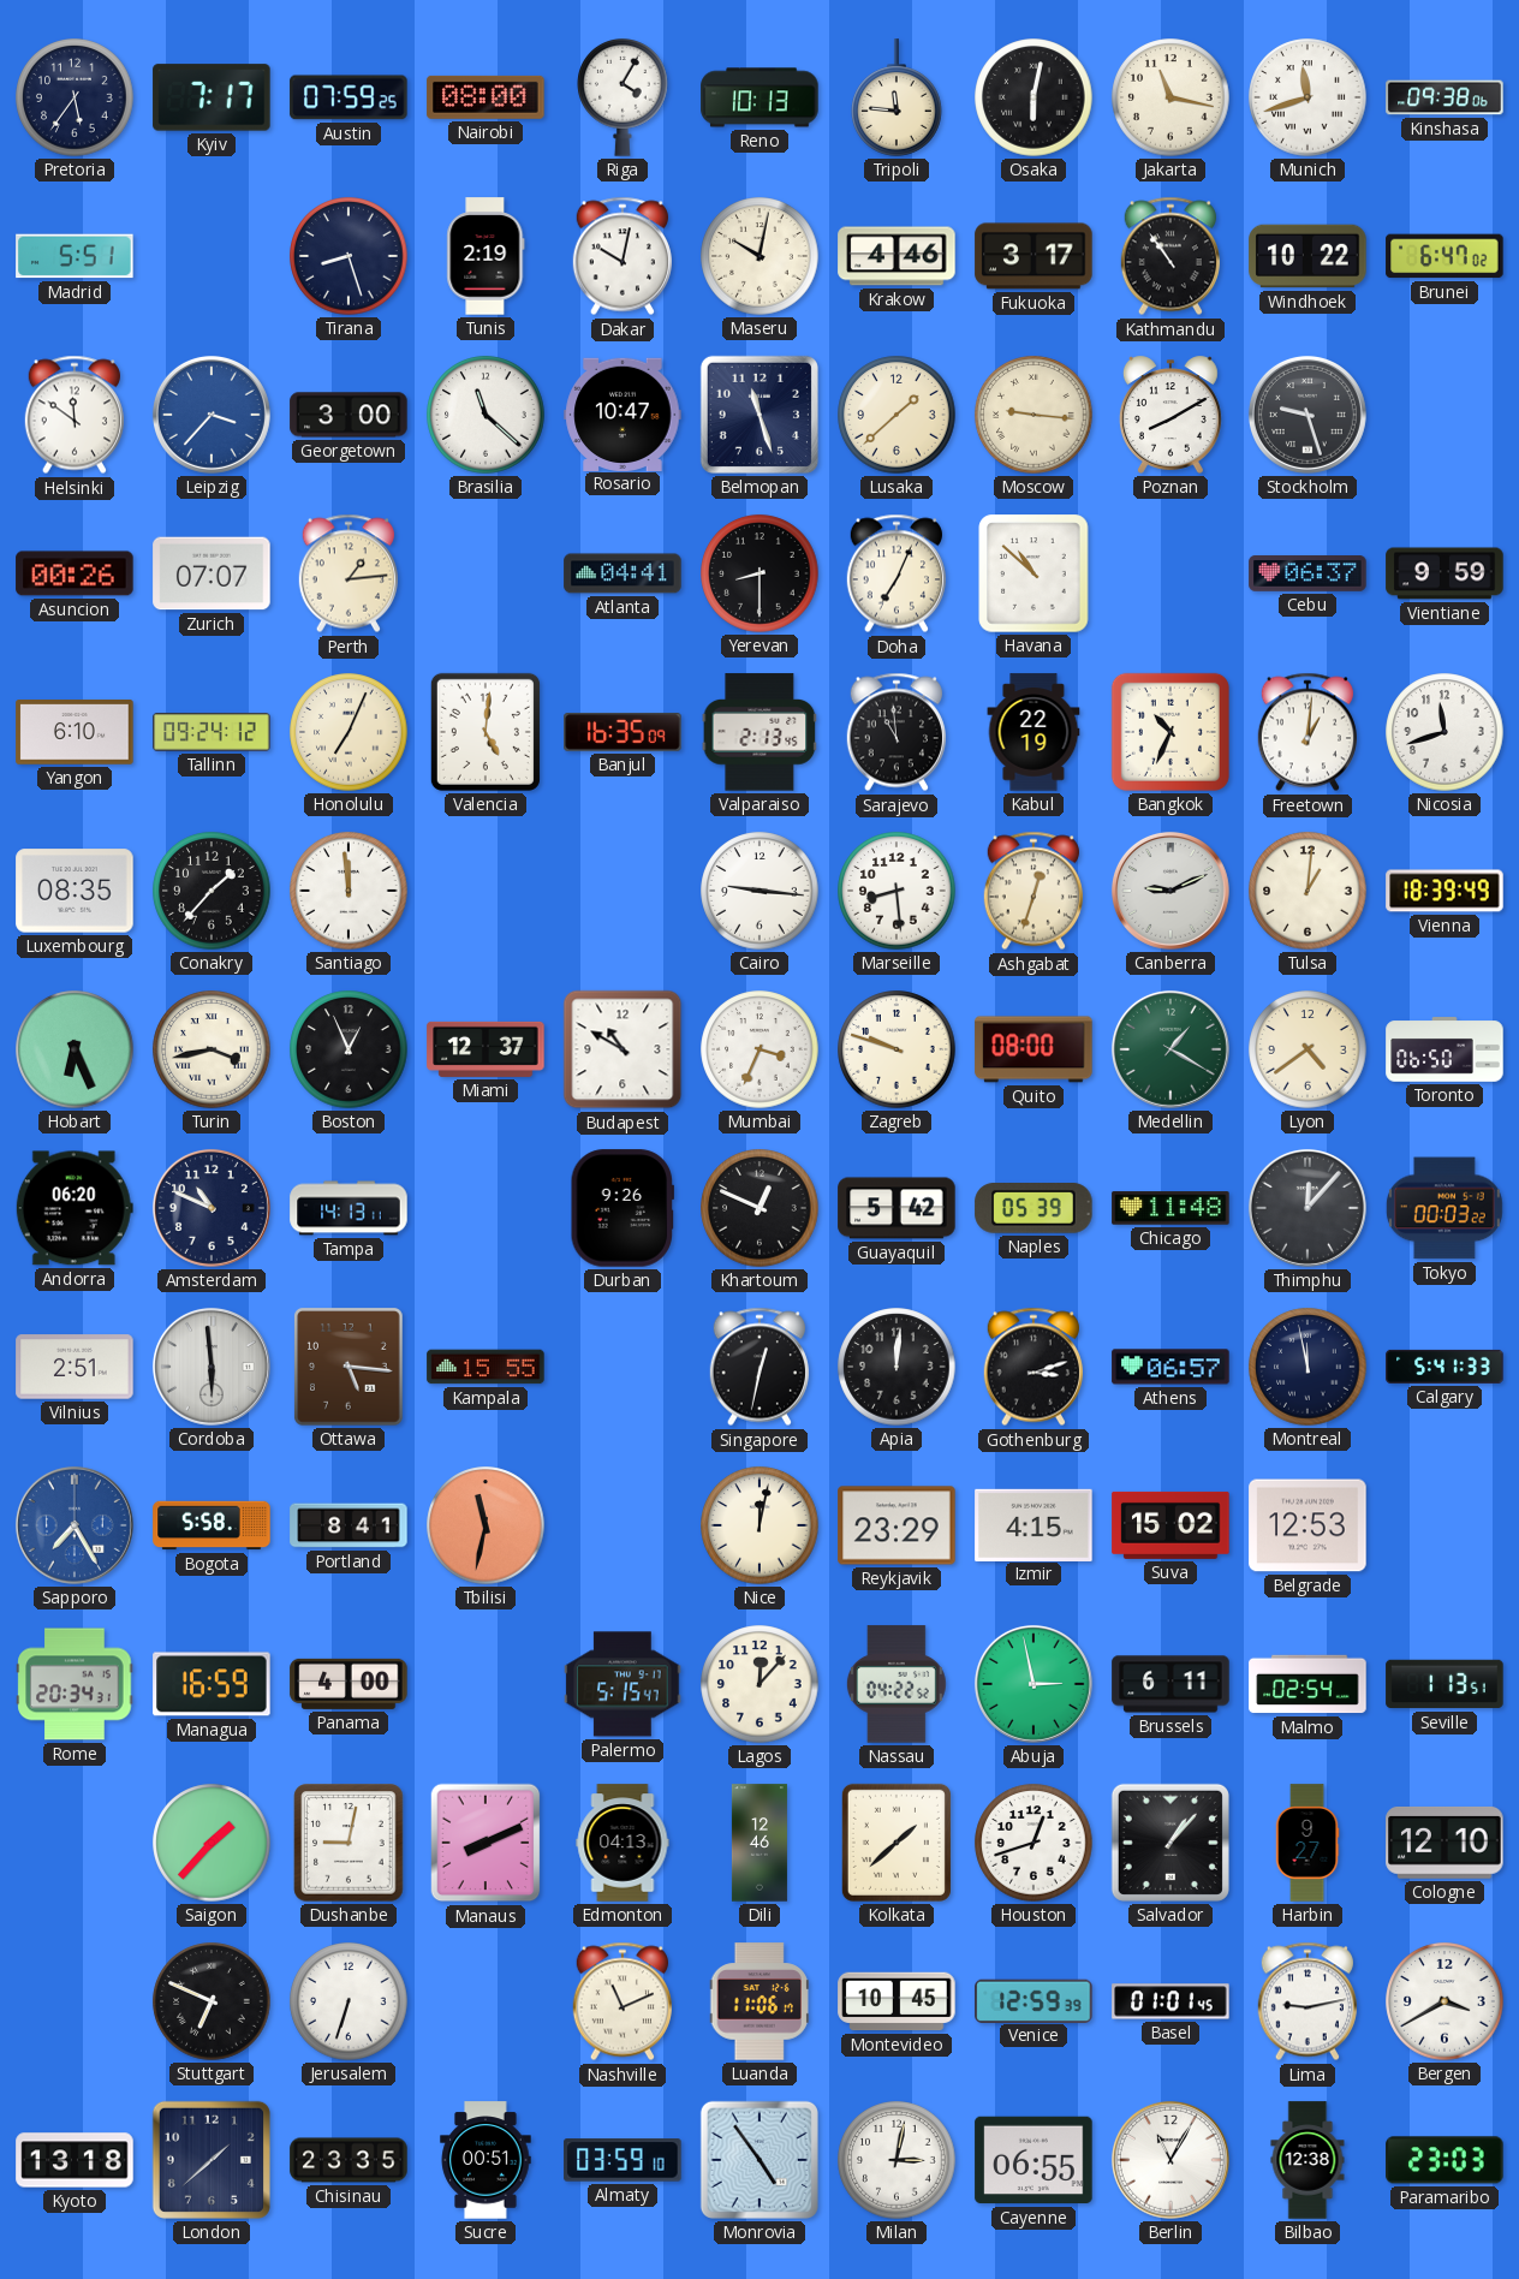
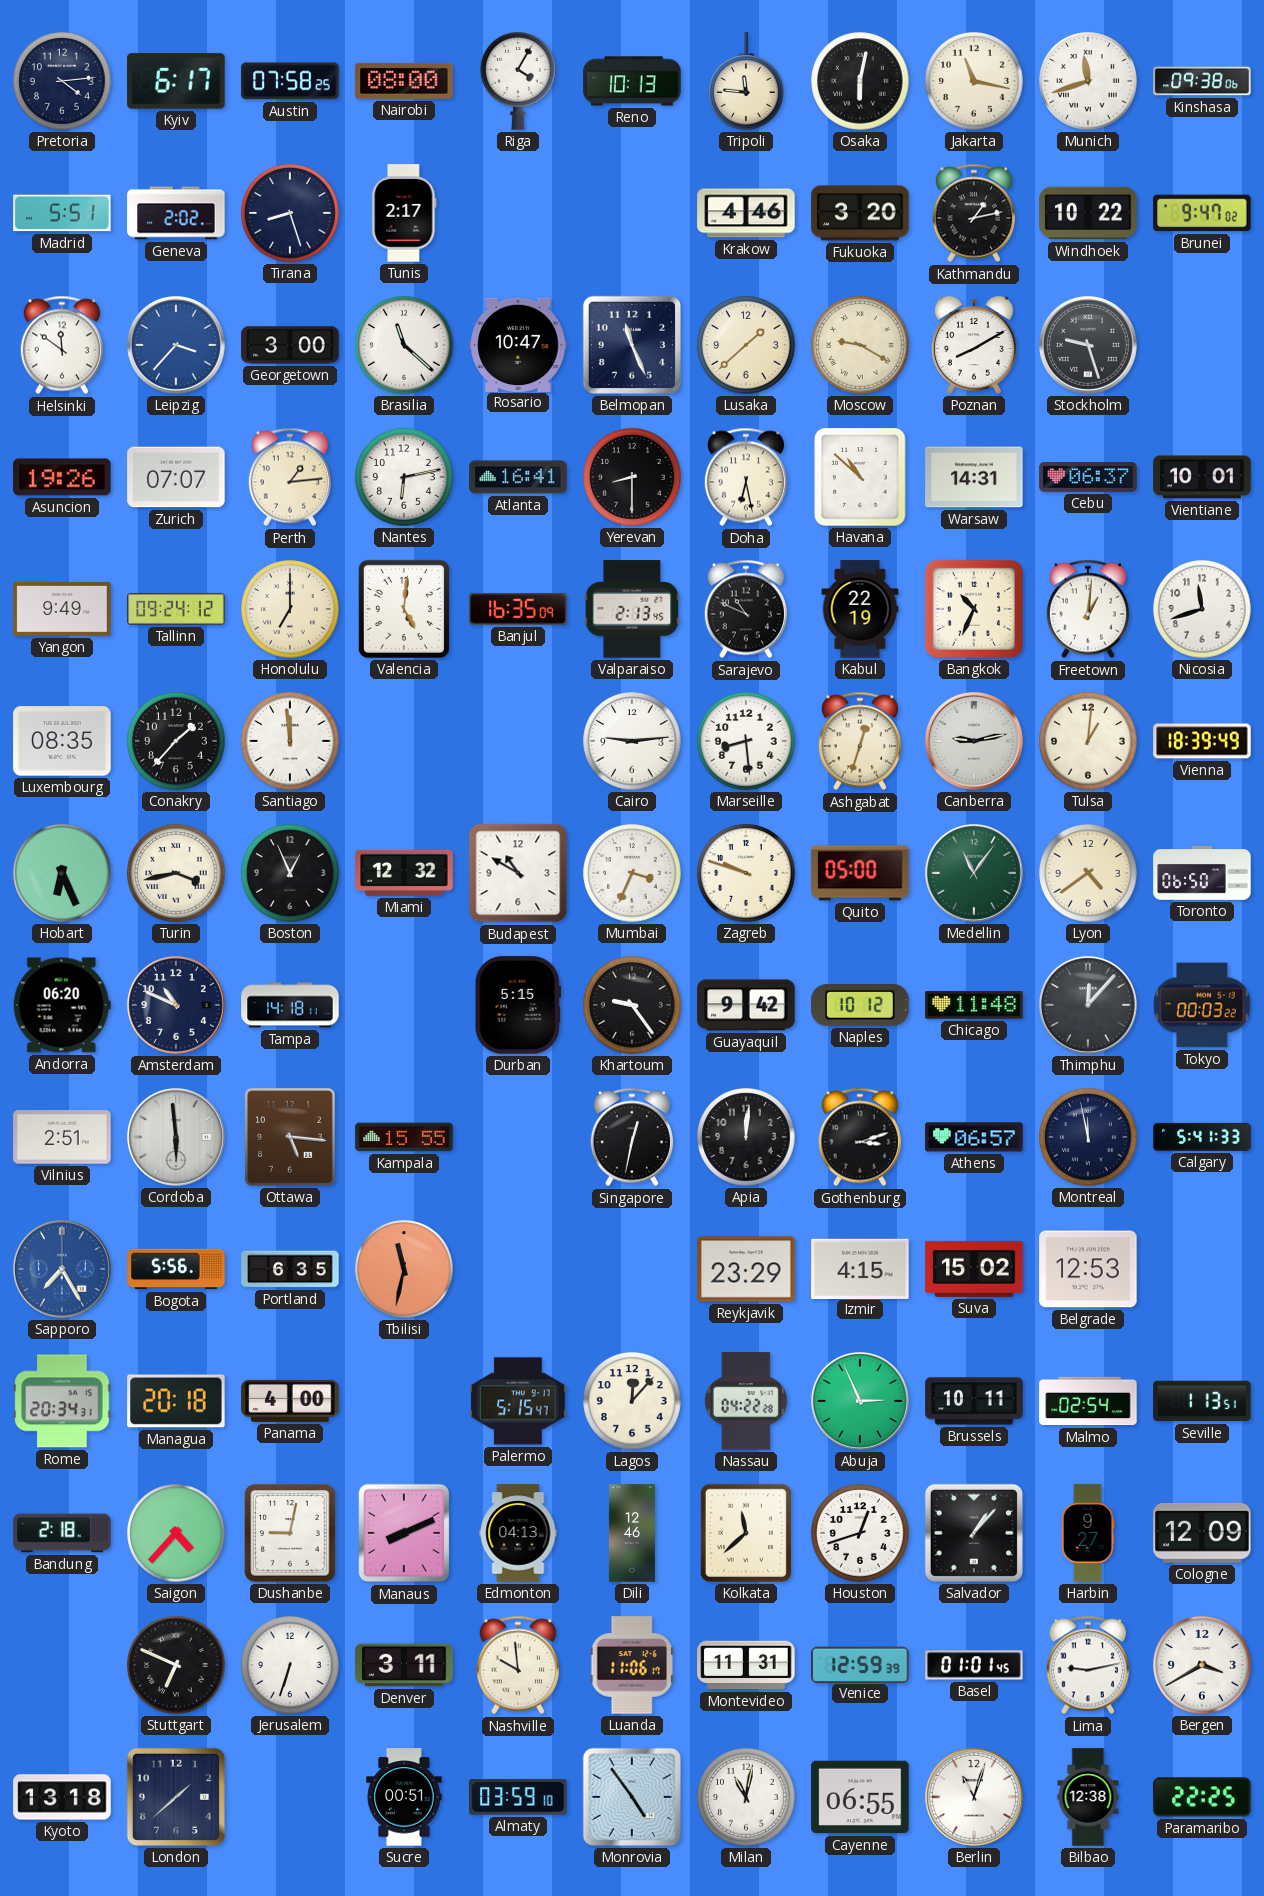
Pretoria: 5:36 -> 4:14 (62, 81)
Kyiv: 7:17 -> 6:17 (176, 81)
Austin: 07:59 -> 07:58 (290, 81)
Geneva: none -> 2:02 (176, 213)
Tunis: 2:19 -> 2:17 (404, 213)
Dakar: 10:02 -> none (623, 256)
Maseru: 10:02 -> none (759, 256)
Fukuoka: 3:17 -> 3:20 (860, 213)
Kathmandu: 10:54 -> 1:13 (974, 213)
Brunei: 6:47 -> 9:47 (1202, 213)
Belmopan: 11:27 -> 11:26 (632, 345)
Moscow: 9:16 -> 9:20 (860, 345)
Asuncion: 00:26 -> 19:26 (62, 477)
Nantes: none -> 6:13 (404, 477)
Atlanta: 04:41 -> 16:41 (518, 477)
Doha: 7:04 -> 6:28 (746, 477)
Warsaw: none -> 14:31 (974, 477)
Vientiane: 9:59 -> 10:01 (1202, 477)
Yangon: 6:10 -> 9:49 (62, 610)
Honolulu: 7:04 -> 7:00 (290, 609)
Sarajevo: 10:59 -> 10:49 (746, 609)
Cairo: 9:16 -> 9:14 (632, 741)
Canberra: 9:11 -> 9:13 (974, 741)
Miami: 12:37 -> 12:32 (404, 873)
Quito: 08:00 -> 05:00 (860, 873)
Medellin: 1:20 -> 11:06 (974, 873)
Tampa: 14:13 -> 14:18 (290, 1005)
Durban: 9:26 -> 5:15 (518, 1005)
Khartoum: 12:49 -> 9:24 (632, 1005)
Guayaquil: 5:42 -> 9:42 (746, 1005)
Naples: 05:39 -> 10:12 (860, 1006)
Bogota: 5:58 -> 5:56 (176, 1269)
Portland: 8:41 -> 6:35 (290, 1269)
Nice: 12:02 -> none (759, 1525)
Managua: 16:59 -> 20:18 (176, 1401)
Nassau: 04:22:52 -> 04:22:28 (746, 1401)
Abuja: 2:58 -> 2:56 (860, 1401)
Brussels: 6:11 -> 10:11 (974, 1401)
Bandung: none -> 2:18 (62, 1533)
Saigon: 1:37 -> 4:37 (176, 1533)
Kolkata: 1:38 -> 11:38 (746, 1533)
Cologne: 12:10 -> 12:09 (1202, 1533)
Denver: none -> 3:11 (404, 1665)
Nashville: 11:11 -> 9:59 (518, 1665)
Montevideo: 10:45 -> 11:31 (746, 1665)
Chisinau: 23:35 -> none (349, 2160)
Milan: 3:02 -> 11:02 (746, 1797)
Berlin: 11:05 -> 11:03 (974, 1797)
Paramaribo: 23:03 -> 22:25 (1202, 1797)
